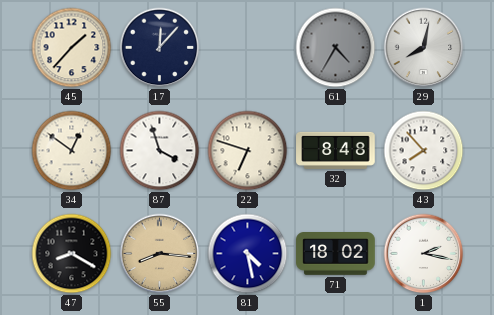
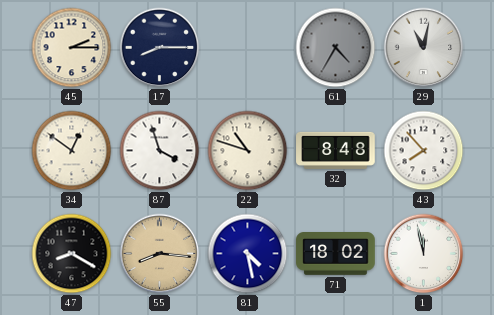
45: 1:37 -> 2:15 (72, 48)
17: 12:07 -> 8:15 (160, 48)
29: 8:02 -> 11:02 (424, 48)
22: 6:48 -> 10:48 (248, 151)
1: 2:17 -> 11:58 (424, 254)
